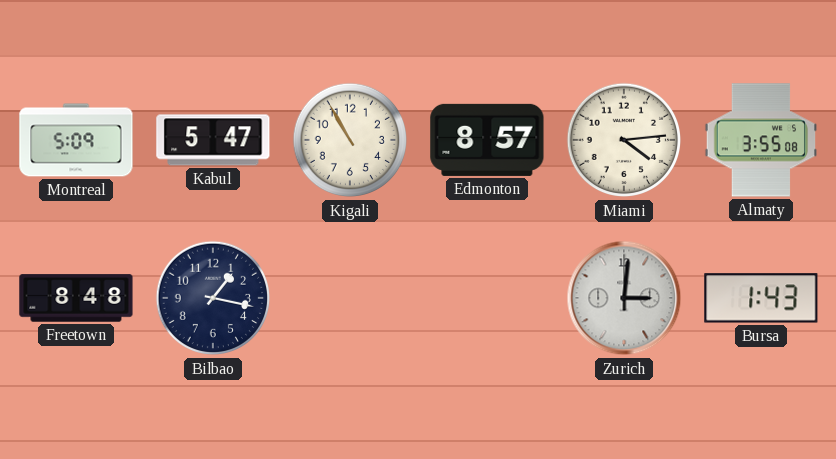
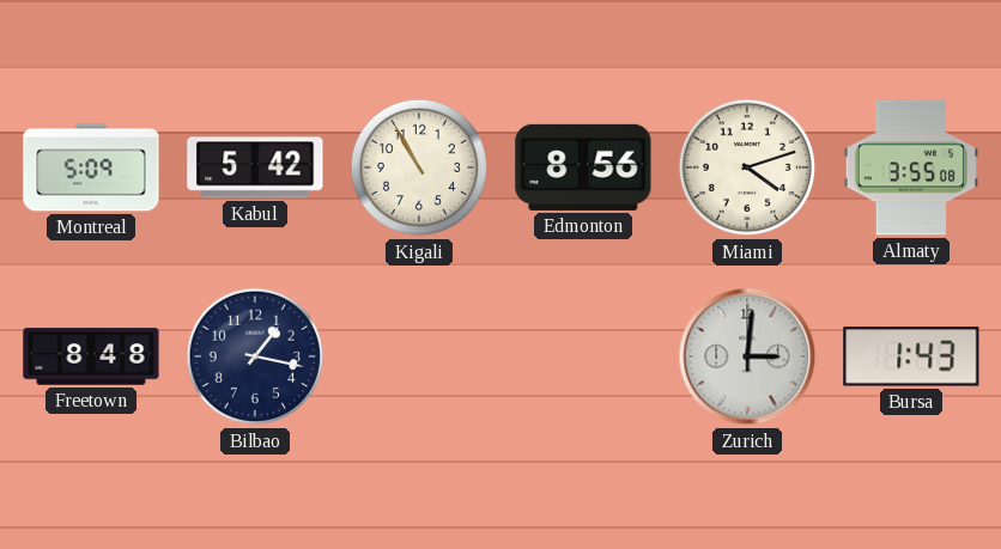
Kabul: 5:47 -> 5:42 (255, 167)
Edmonton: 8:57 -> 8:56 (583, 167)
Miami: 4:14 -> 4:12 (747, 167)
